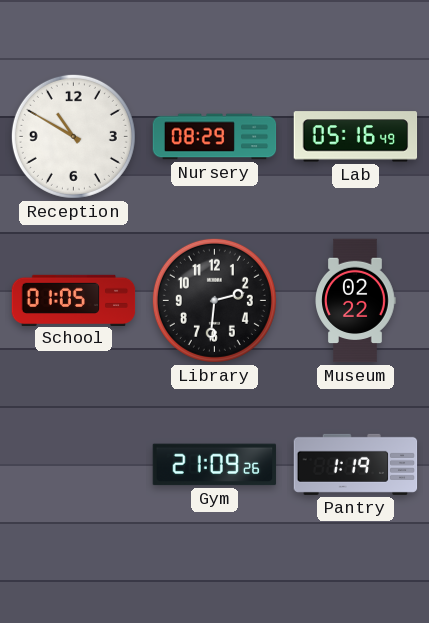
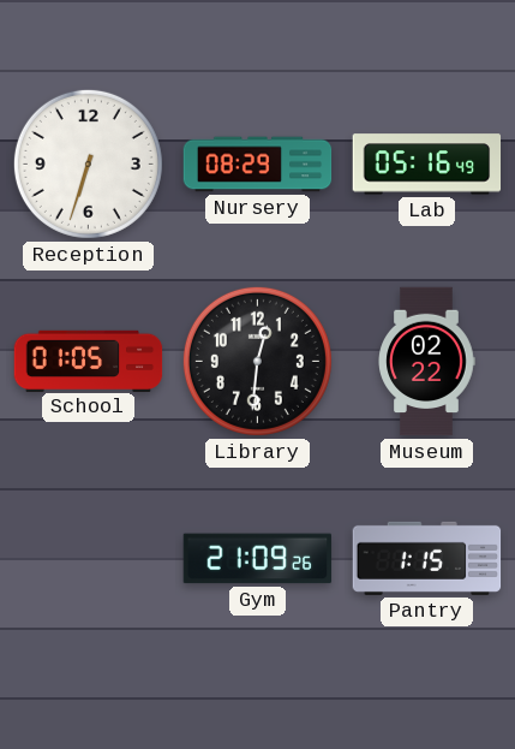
Reception: 10:50 -> 6:33 (88, 164)
Library: 2:31 -> 12:31 (257, 361)
Pantry: 1:19 -> 1:15 (427, 558)
